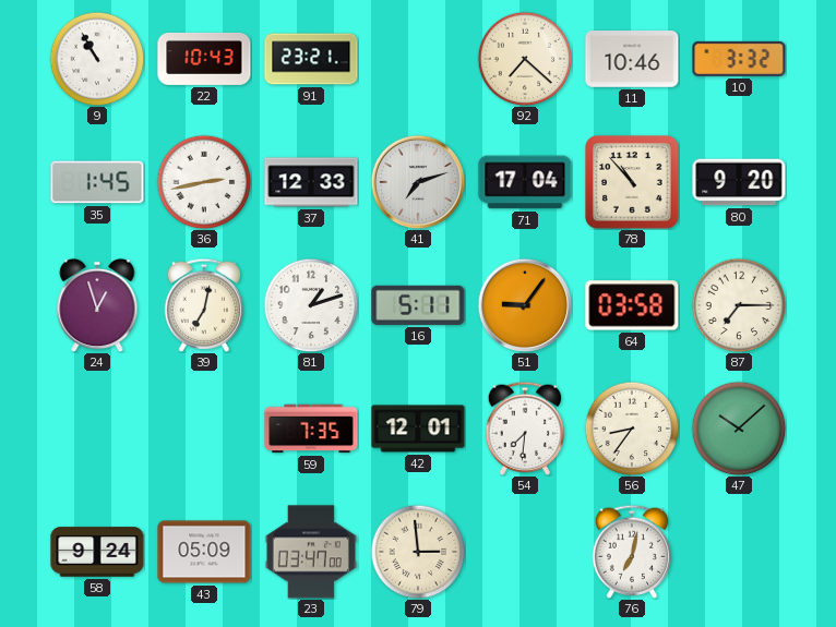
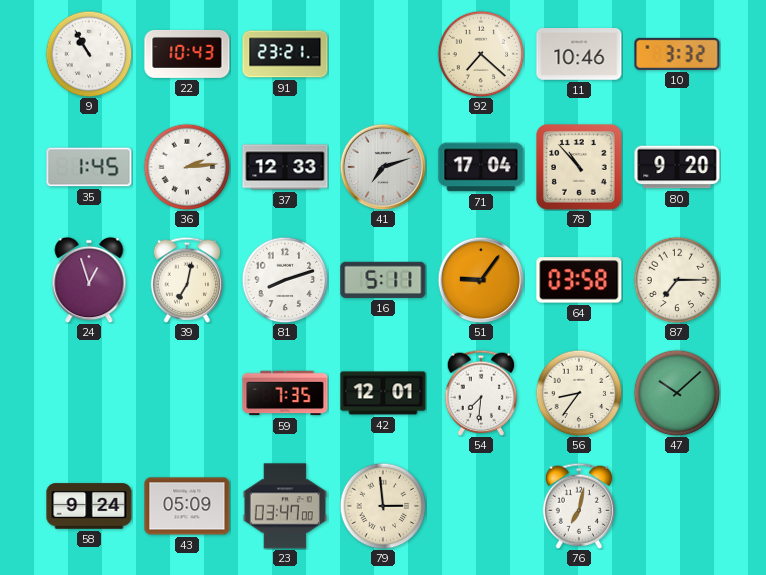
36: 2:43 -> 2:14 (187, 167)
81: 1:12 -> 8:12 (285, 280)
